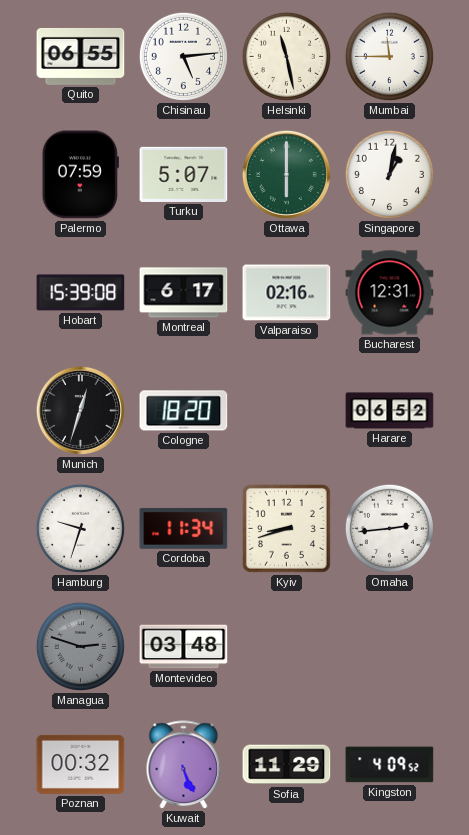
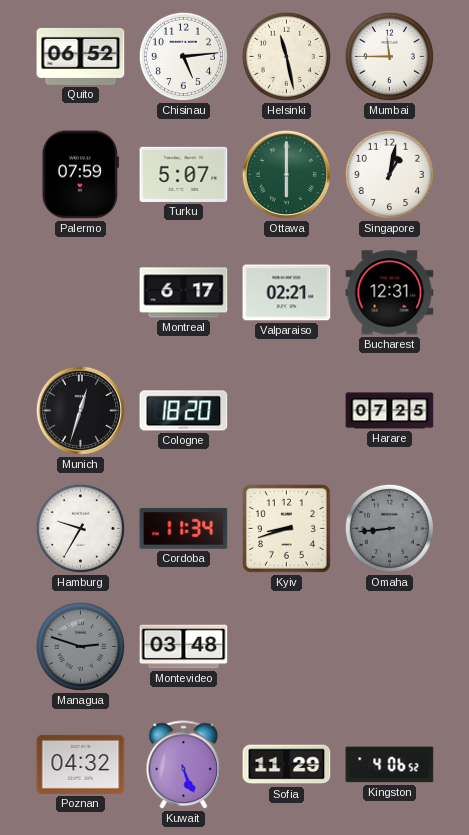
Quito: 06:55 -> 06:52 (81, 56)
Hobart: 15:39 -> none (81, 293)
Valparaiso: 02:16 -> 02:21 (287, 293)
Harare: 06:52 -> 07:25 (390, 411)
Hamburg: 9:33 -> 9:35 (80, 528)
Omaha: 2:44 -> 8:44 (389, 528)
Omaha dial: white -> grey (389, 528)
Poznan: 00:32 -> 04:32 (81, 764)
Kingston: 4:09 -> 4:06 (390, 765)
